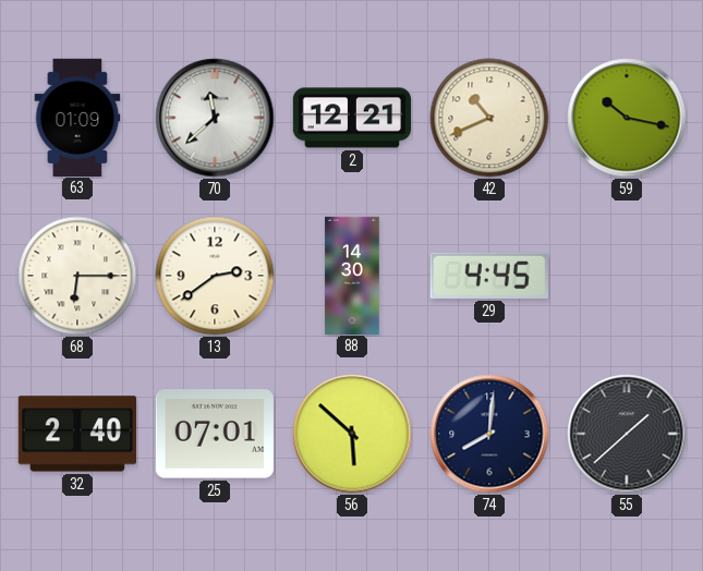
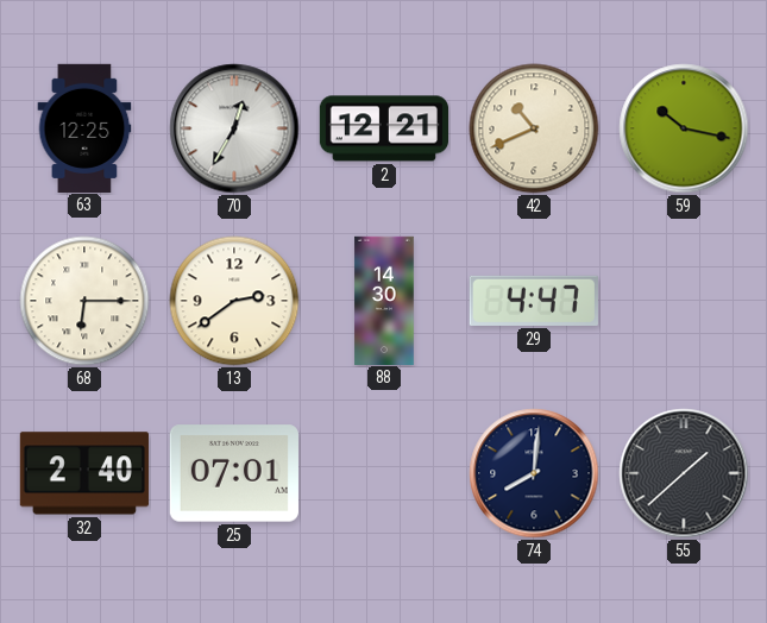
63: 01:09 -> 12:25 (84, 127)
70: 11:38 -> 12:35 (234, 128)
29: 4:45 -> 4:47 (534, 301)
56: 5:52 -> none (352, 434)
